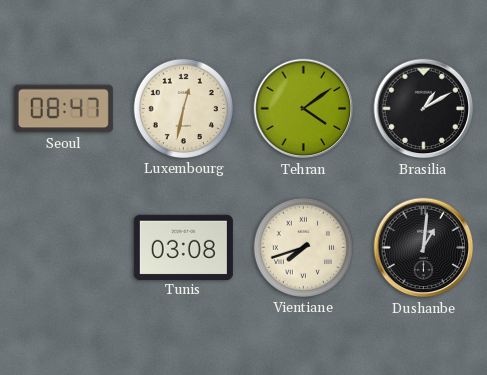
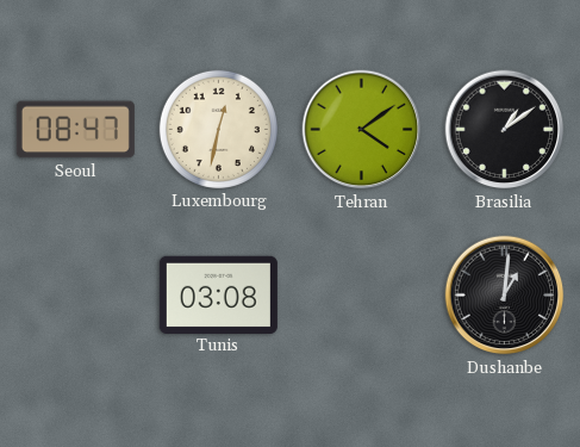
Brasilia: 1:10 -> 1:09 (505, 130)
Vientiane: 7:42 -> none (303, 247)
